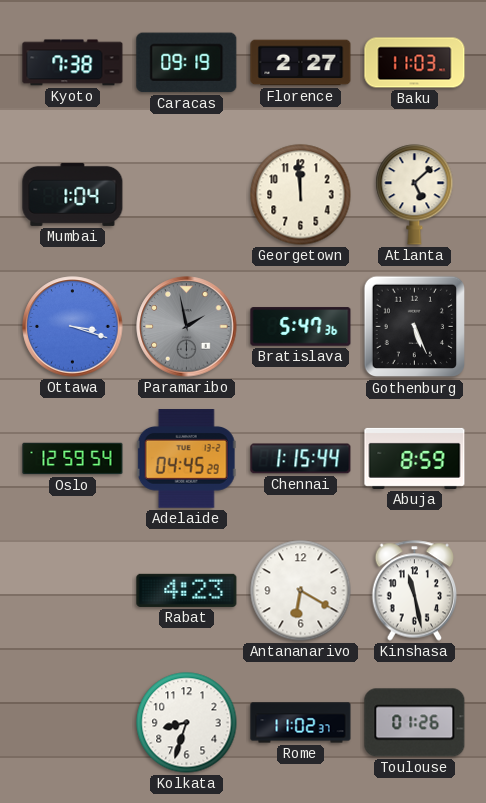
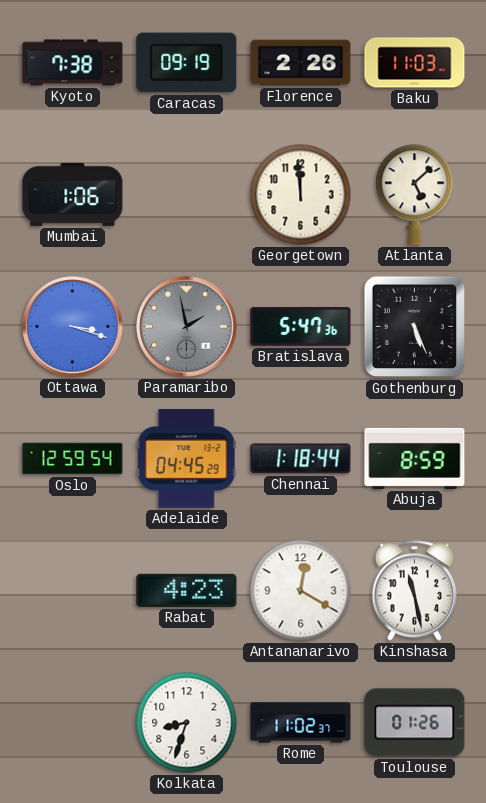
Florence: 2:27 -> 2:26 (301, 63)
Mumbai: 1:04 -> 1:06 (73, 194)
Chennai: 1:15 -> 1:18 (301, 459)
Antananarivo: 6:20 -> 12:20 (301, 591)
